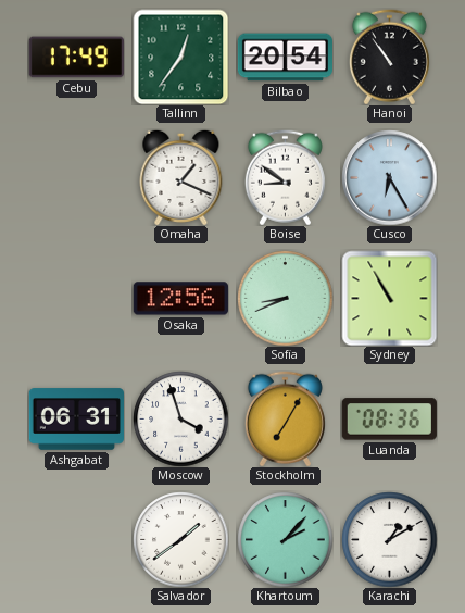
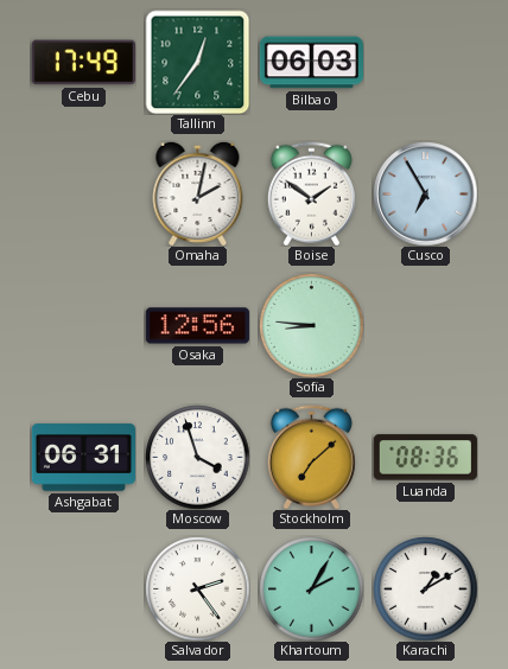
Bilbao: 20:54 -> 06:03 (311, 63)
Hanoi: 10:54 -> none (389, 57)
Omaha: 1:19 -> 2:02 (198, 193)
Boise: 8:51 -> 1:51 (311, 193)
Cusco: 6:25 -> 6:55 (425, 193)
Sofia: 8:41 -> 8:46 (311, 325)
Sydney: 10:55 -> none (389, 298)
Stockholm: 7:05 -> 7:08 (311, 457)
Salvador: 1:39 -> 2:24 (197, 588)
Khartoum: 2:07 -> 2:05 (311, 588)
